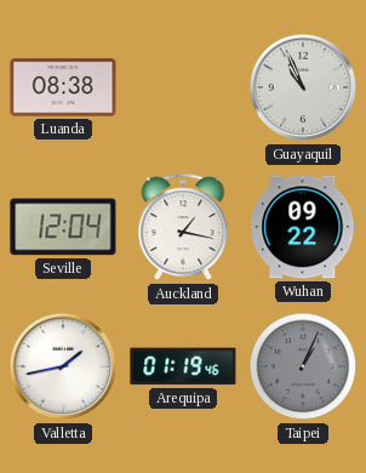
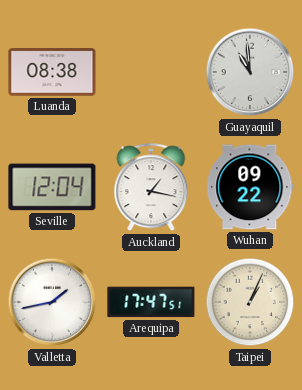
Guayaquil: 10:56 -> 10:59 (250, 72)
Arequipa: 01:19 -> 17:47 (151, 302)
Taipei dial: grey -> cream (250, 302)
